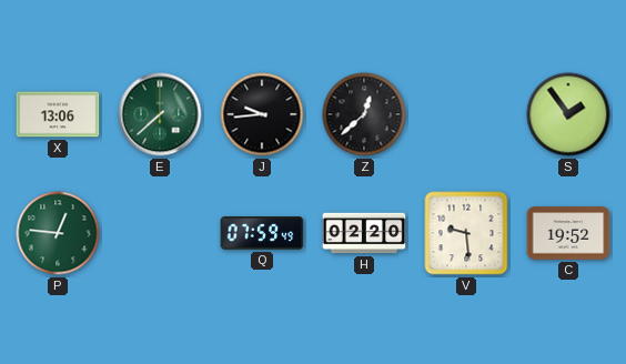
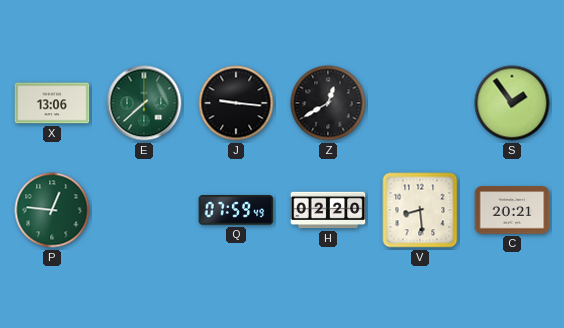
J: 9:44 -> 9:16 (236, 103)
Z: 12:38 -> 12:40 (328, 103)
V: 9:29 -> 8:29 (420, 210)
C: 19:52 -> 20:21 (512, 210)
